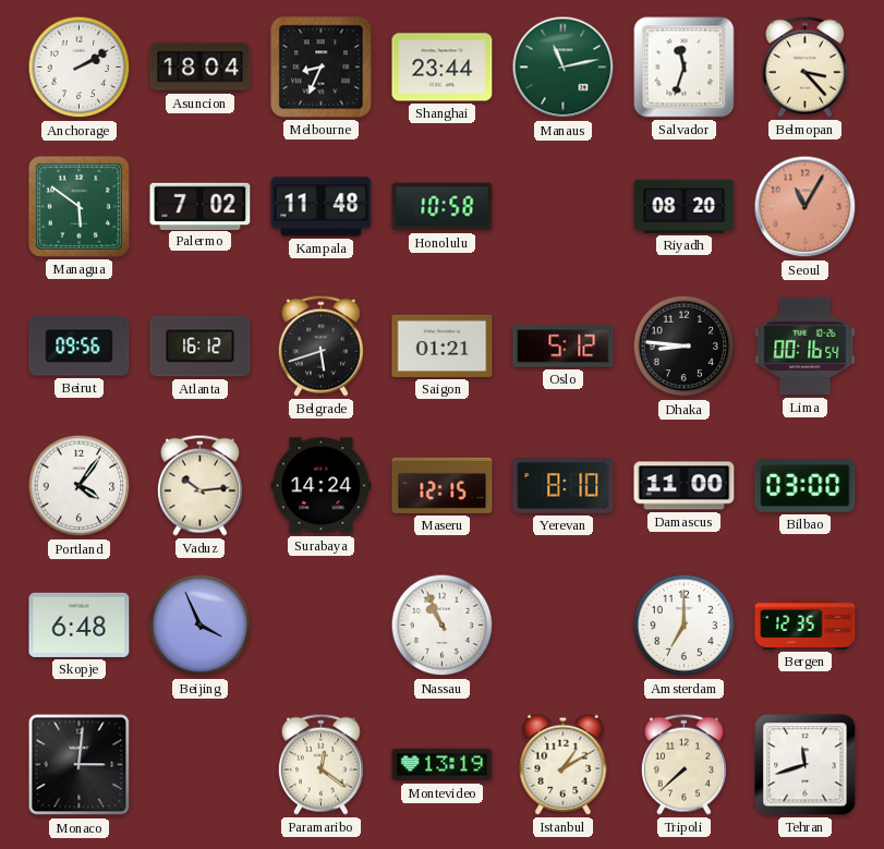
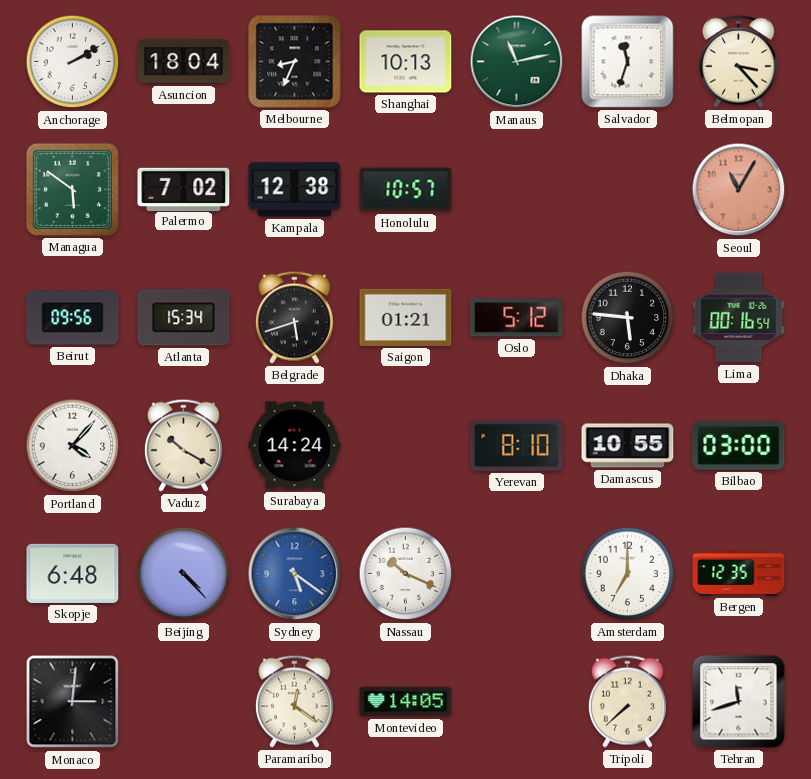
Shanghai: 23:44 -> 10:13 (406, 62)
Kampala: 11:48 -> 12:38 (295, 190)
Honolulu: 10:58 -> 10:57 (406, 190)
Riyadh: 08:20 -> none (685, 206)
Atlanta: 16:12 -> 15:34 (184, 318)
Dhaka: 8:46 -> 5:46 (628, 318)
Portland: 4:06 -> 4:07 (73, 446)
Vaduz: 10:14 -> 10:20 (183, 445)
Maseru: 12:15 -> none (443, 485)
Damascus: 11:00 -> 10:55 (628, 446)
Beijing: 3:56 -> 4:23 (184, 574)
Sydney: none -> 5:21 (295, 574)
Nassau: 10:56 -> 10:19 (406, 574)
Montevideo: 13:19 -> 14:05 (406, 702)
Istanbul: 1:10 -> none (564, 764)
